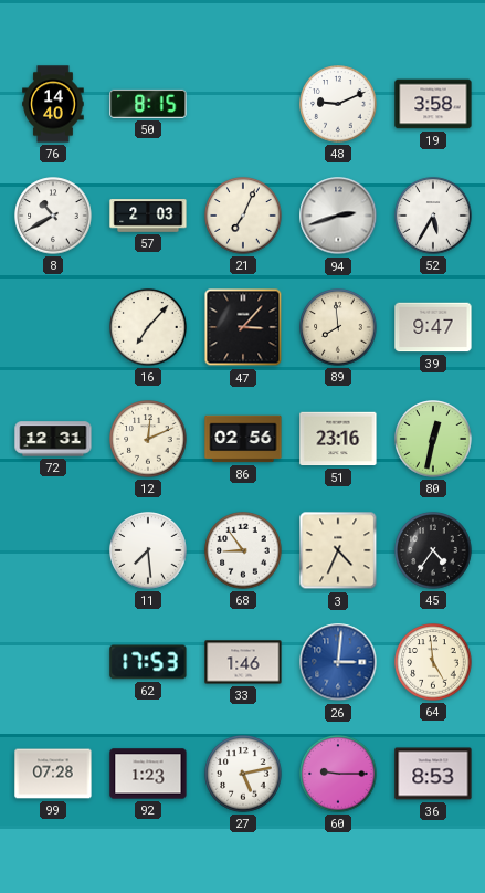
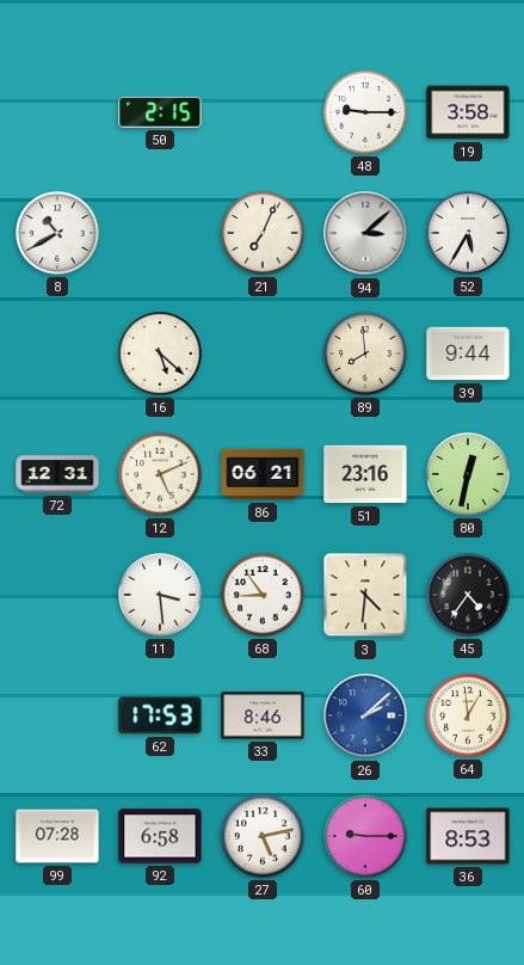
76: 14:40 -> none (53, 104)
50: 8:15 -> 2:15 (160, 112)
48: 9:11 -> 9:15 (365, 112)
57: 2:03 -> none (148, 216)
94: 2:42 -> 3:08 (365, 233)
16: 7:07 -> 5:22 (160, 354)
47: 3:07 -> none (243, 327)
39: 9:47 -> 9:44 (468, 354)
12: 12:11 -> 5:11 (160, 474)
86: 02:56 -> 06:21 (263, 474)
11: 7:29 -> 3:29 (160, 595)
3: 4:34 -> 4:31 (365, 595)
33: 1:46 -> 8:46 (263, 715)
26: 3:01 -> 2:08 (365, 715)
64: 4:59 -> 12:59 (468, 715)
92: 1:23 -> 6:58 (160, 836)
